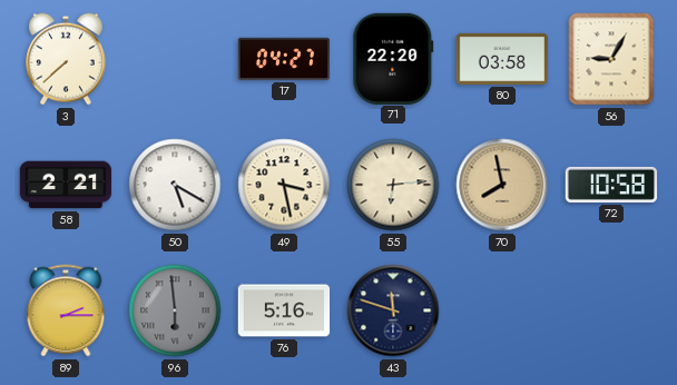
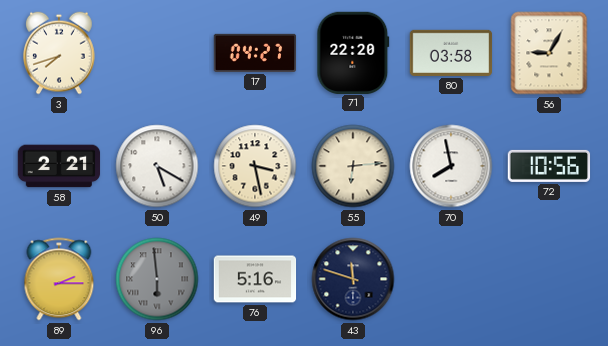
3: 7:38 -> 7:42 (60, 53)
70 dial: champagne -> white (451, 166)
72: 10:58 -> 10:56 (549, 166)
